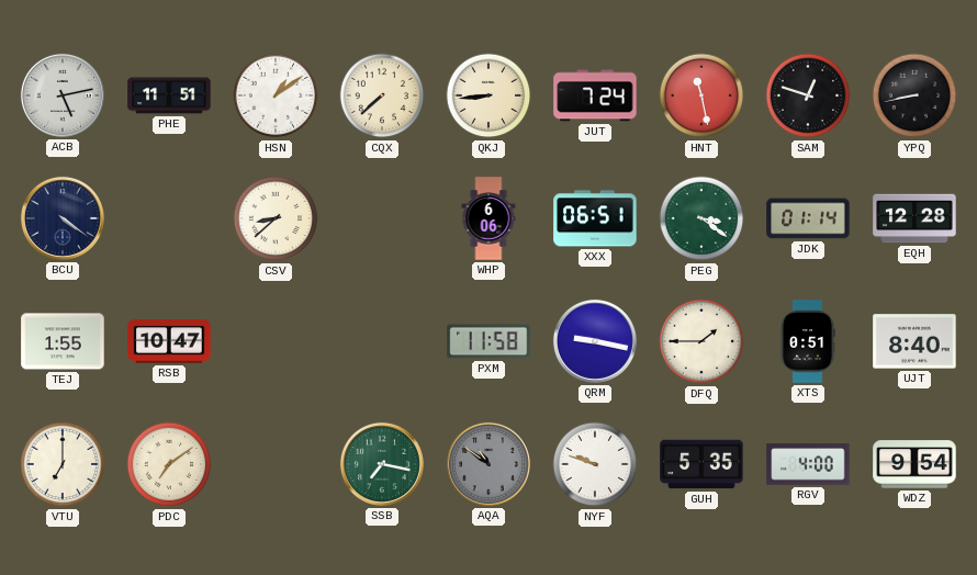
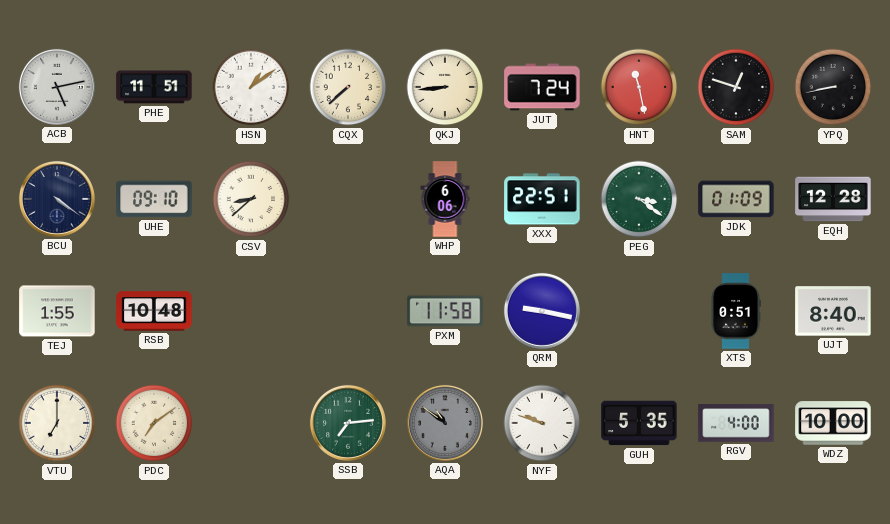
UHE: none -> 09:10 (154, 199)
XXX: 06:51 -> 22:51 (542, 199)
JDK: 01:14 -> 01:09 (736, 199)
RSB: 10:47 -> 10:48 (154, 311)
DFQ: 1:45 -> none (701, 341)
SSB: 7:17 -> 7:14 (348, 423)
WDZ: 9:54 -> 10:00 (833, 423)
